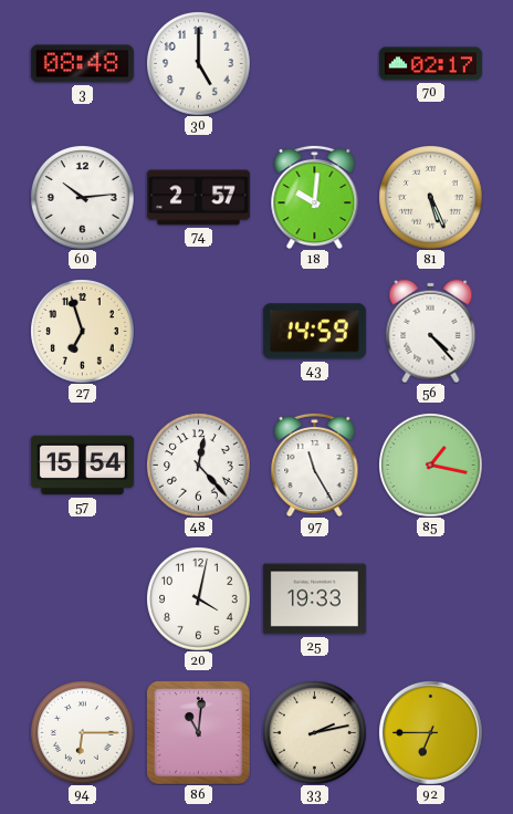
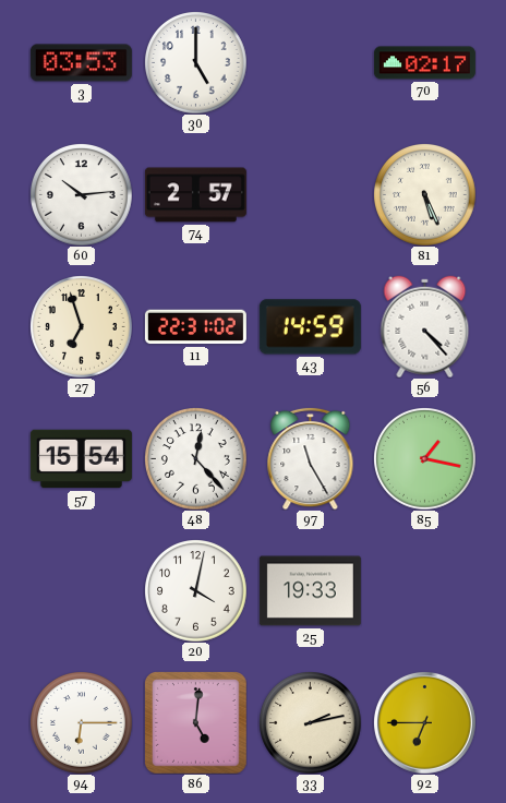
3: 08:48 -> 03:53 (81, 63)
18: 10:01 -> none (315, 197)
11: none -> 22:31 (195, 327)
86: 11:01 -> 5:01 (196, 723)
